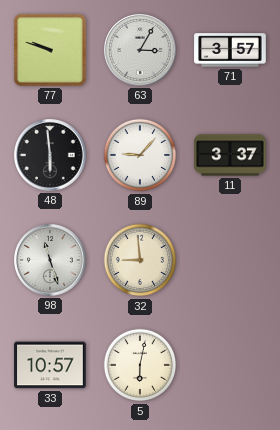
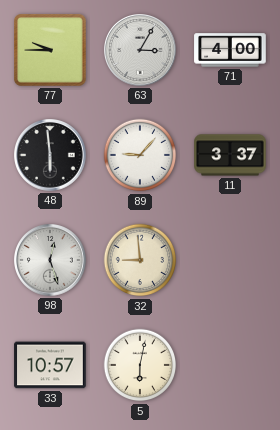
77: 9:48 -> 9:45 (50, 50)
71: 3:57 -> 4:00 (230, 50)
98: 11:27 -> 12:27 (51, 261)
